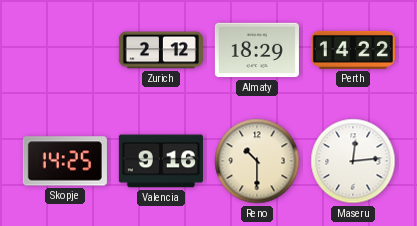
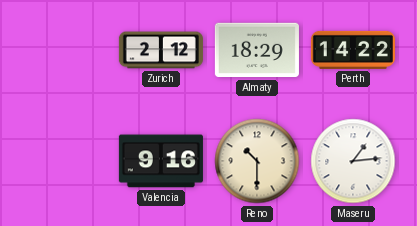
Skopje: 14:25 -> none (65, 161)
Maseru: 12:14 -> 1:14 (353, 161)
